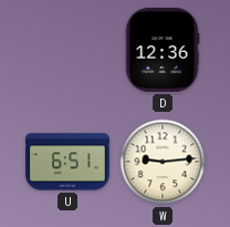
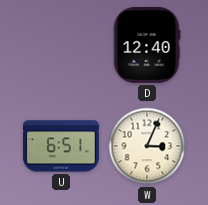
D: 12:36 -> 12:40 (147, 45)
W: 9:14 -> 3:04 (147, 146)
